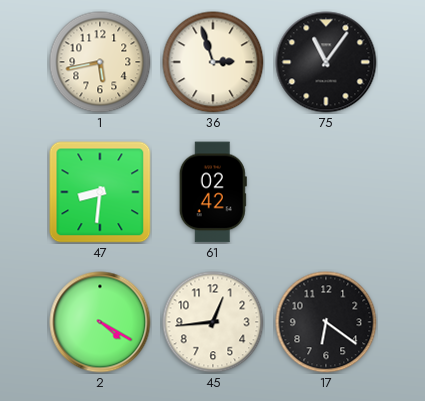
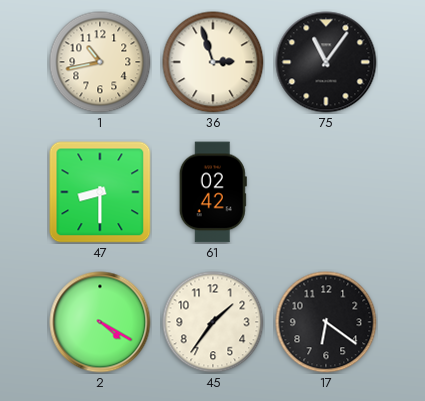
1: 5:43 -> 10:43 (100, 62)
47: 8:31 -> 8:30 (100, 192)
45: 12:44 -> 1:36 (213, 322)
